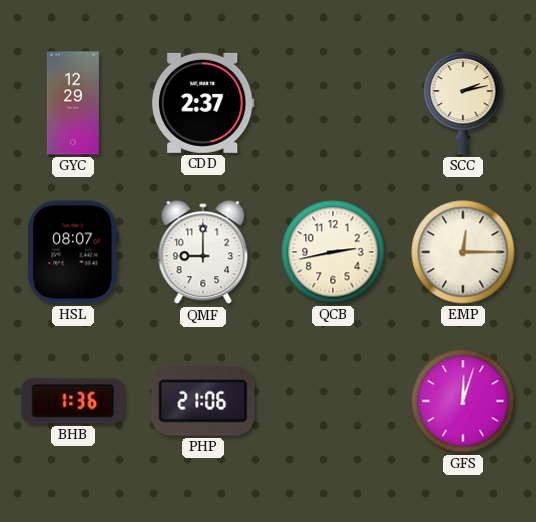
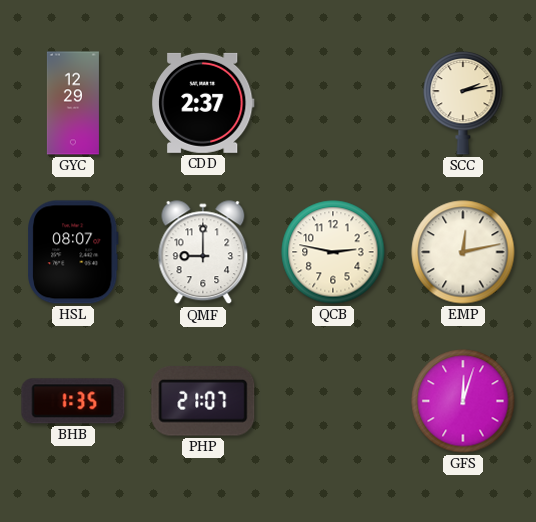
QCB: 2:43 -> 2:47 (333, 252)
EMP: 12:15 -> 12:13 (463, 252)
BHB: 1:36 -> 1:35 (73, 401)
PHP: 21:06 -> 21:07 (203, 402)
